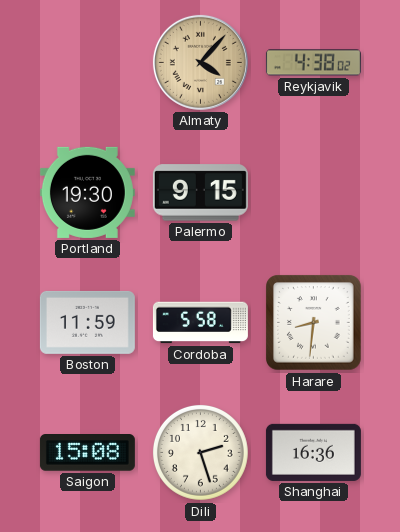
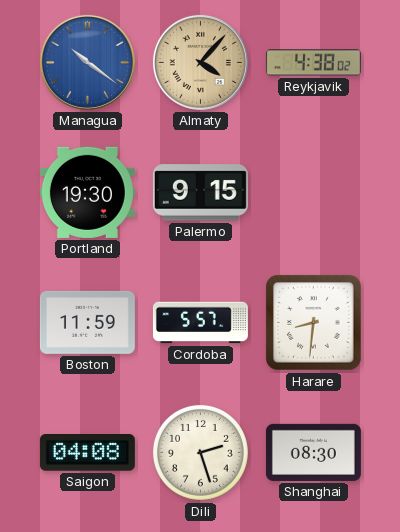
Managua: none -> 10:21 (87, 62)
Cordoba: 5:58 -> 5:57 (200, 323)
Saigon: 15:08 -> 04:08 (87, 453)
Shanghai: 16:36 -> 08:30 (313, 452)
